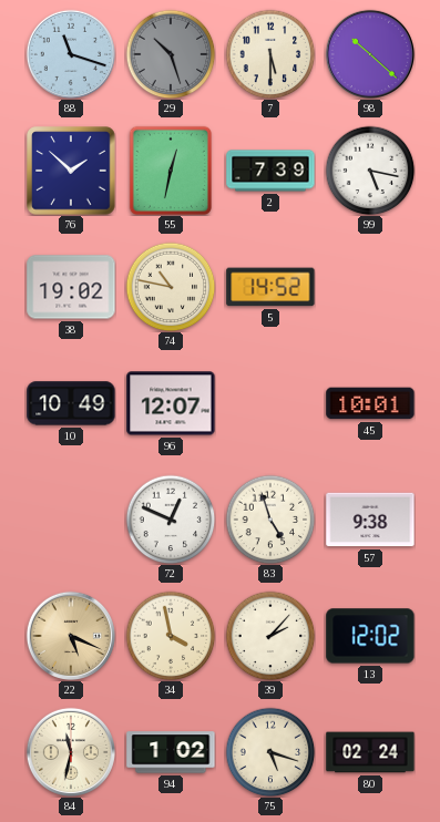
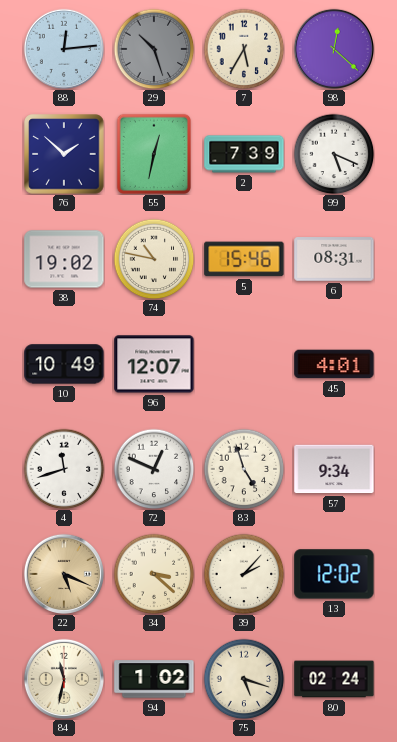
88: 11:18 -> 12:14 (63, 48)
7: 5:30 -> 5:35 (244, 49)
98: 10:22 -> 12:22 (333, 48)
99: 5:17 -> 5:19 (334, 154)
5: 14:52 -> 15:46 (244, 259)
6: none -> 08:31 (334, 259)
45: 10:01 -> 4:01 (334, 364)
4: none -> 11:42 (64, 469)
57: 9:38 -> 9:34 (334, 469)
34: 3:58 -> 3:22 (154, 574)
